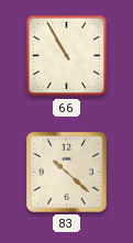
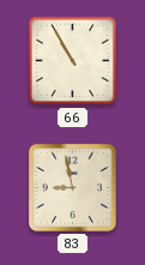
83: 10:22 -> 8:58 (72, 187)
